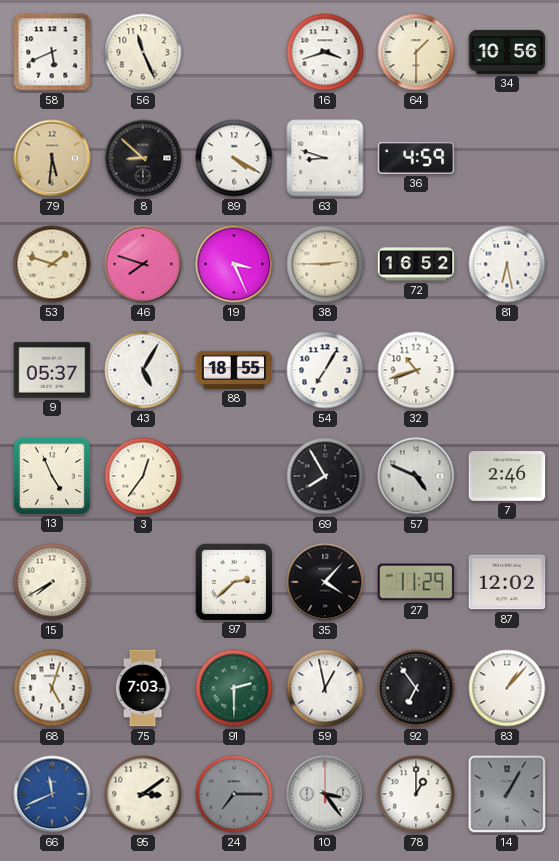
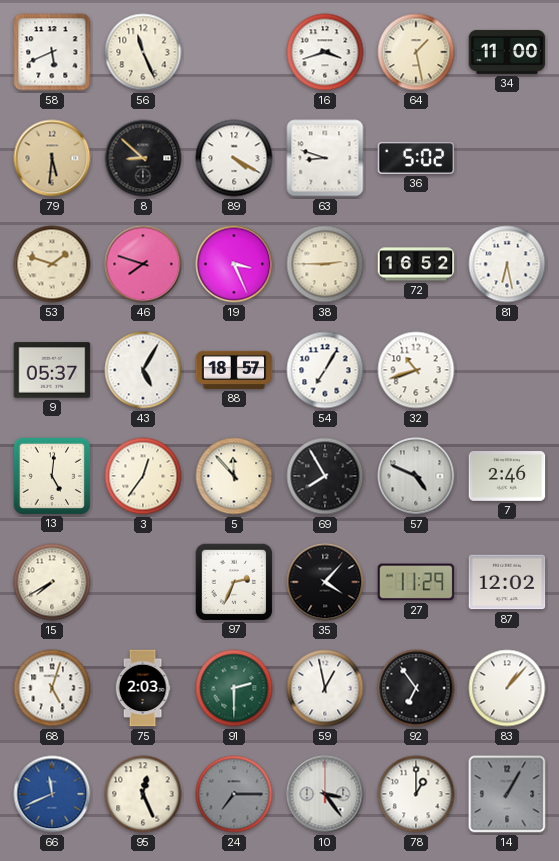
64: 1:30 -> 1:28 (416, 52)
34: 10:56 -> 11:00 (507, 52)
36: 4:59 -> 5:02 (416, 158)
88: 18:55 -> 18:57 (234, 370)
13: 4:56 -> 5:01 (51, 475)
5: none -> 11:53 (234, 476)
97: 2:38 -> 2:34 (233, 581)
75: 7:03 -> 2:03 (143, 688)
95: 3:09 -> 12:26 (143, 794)
